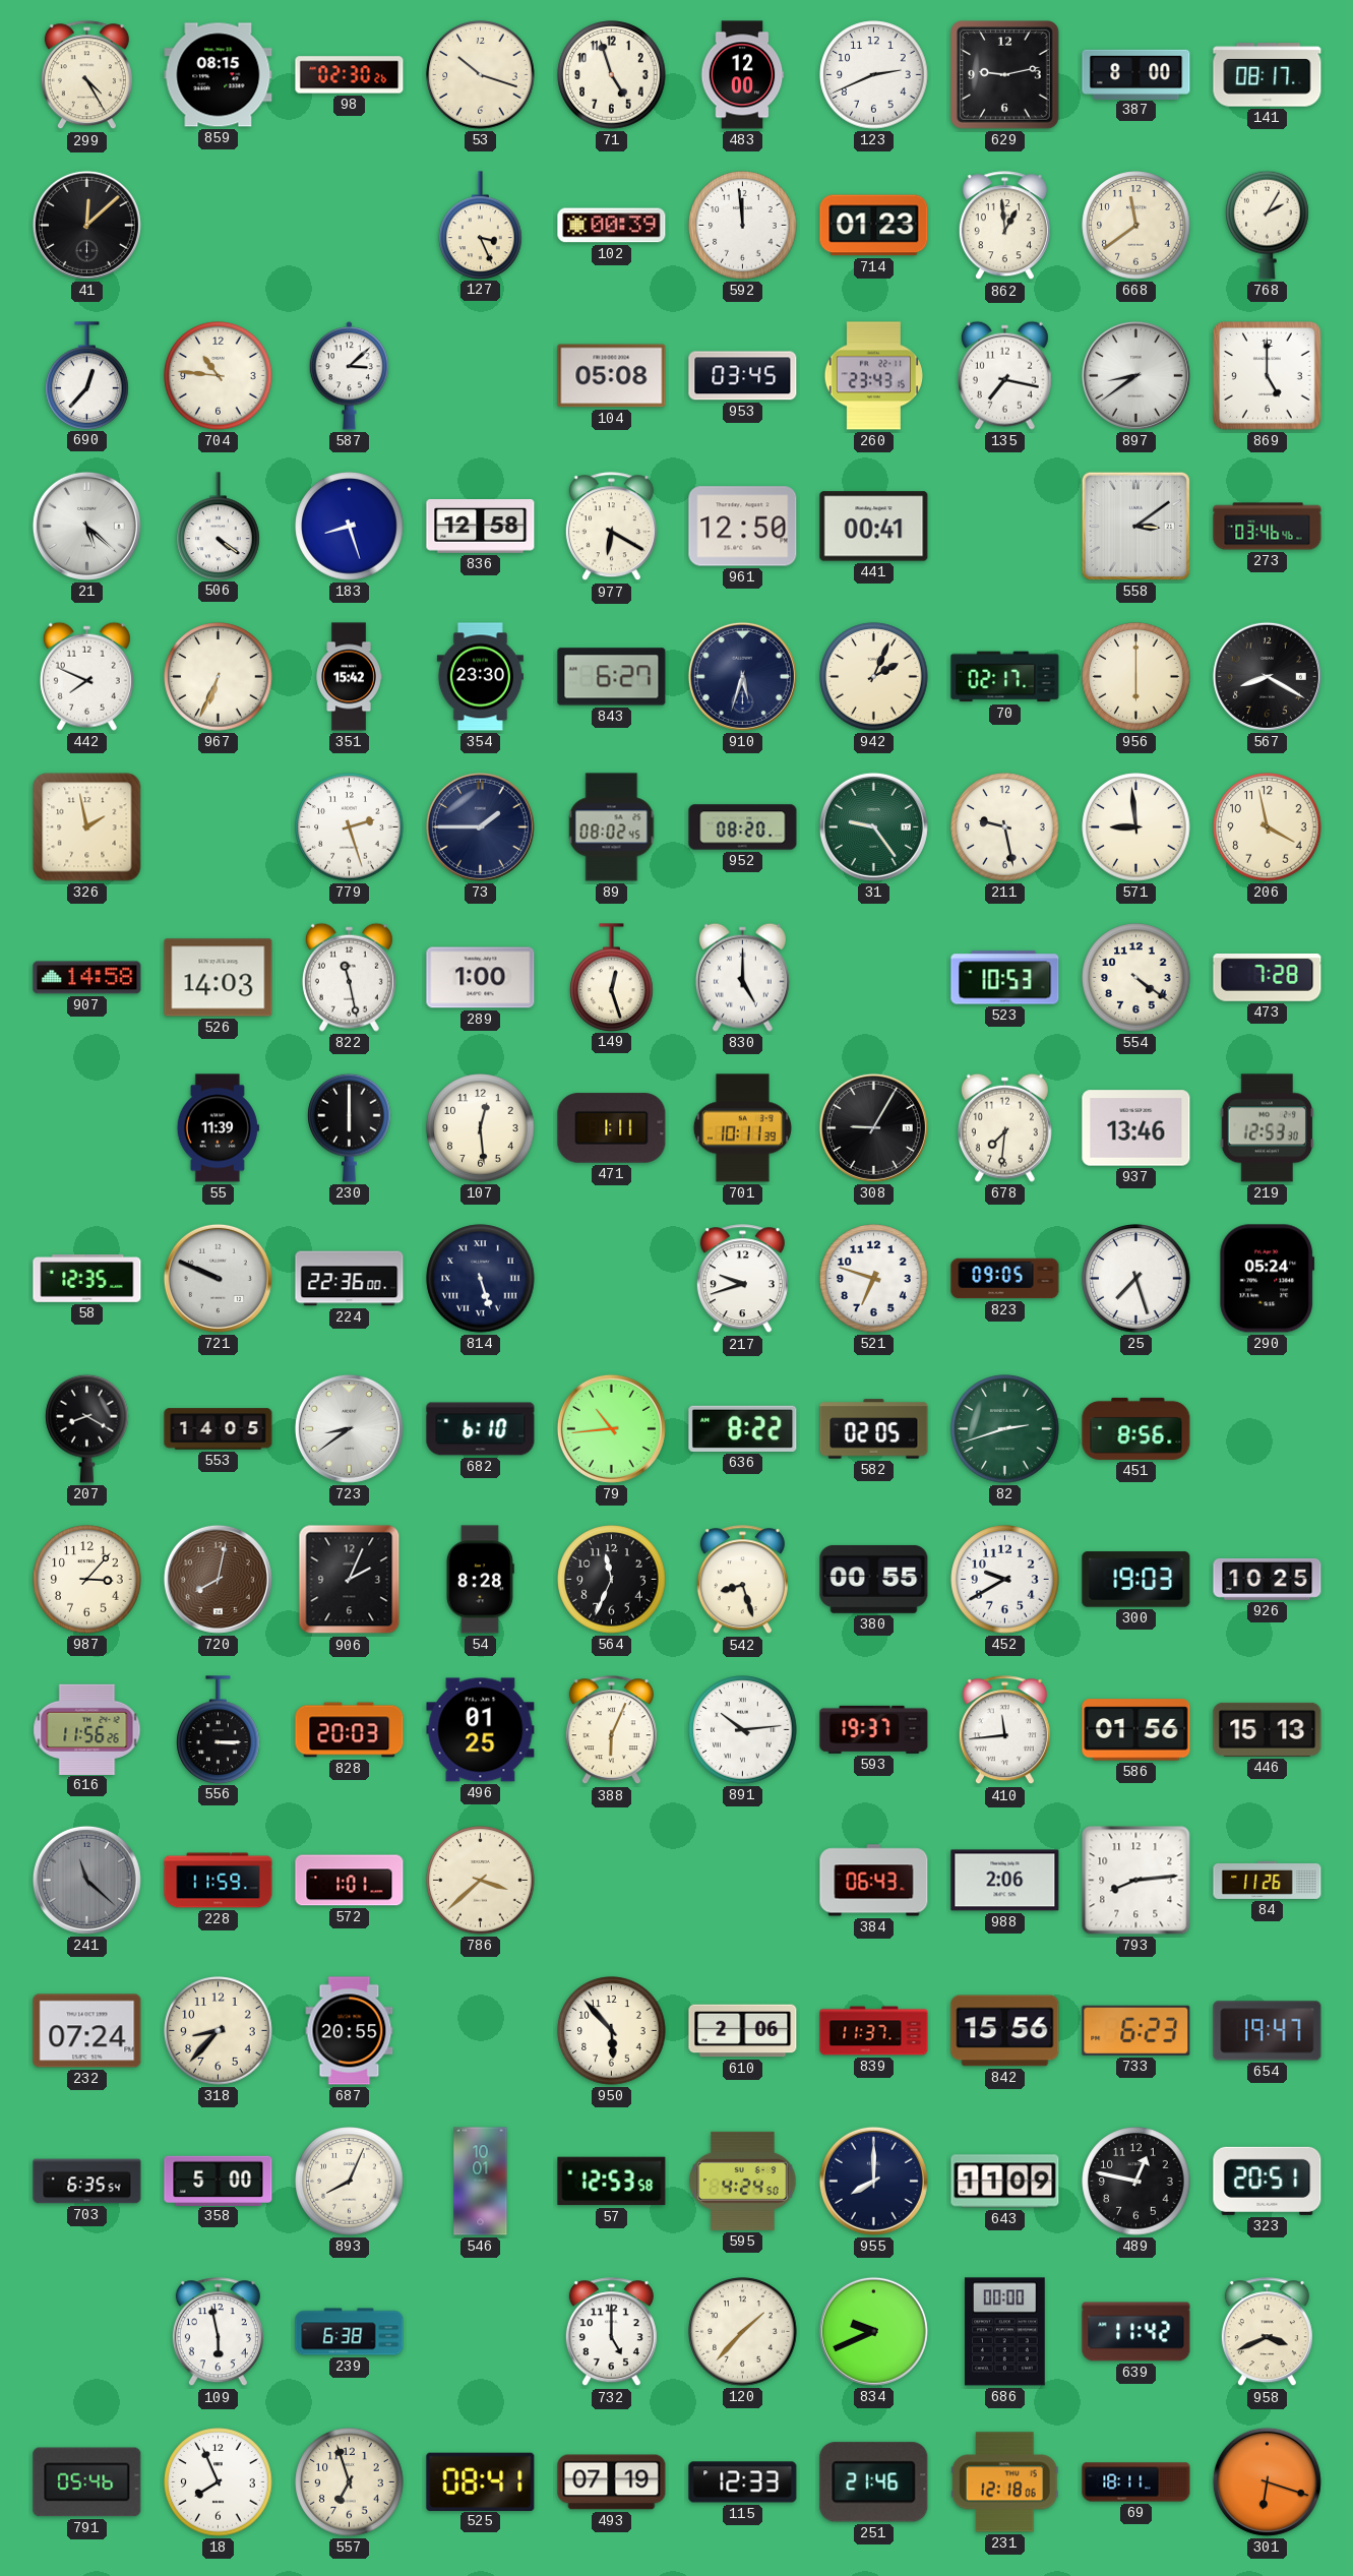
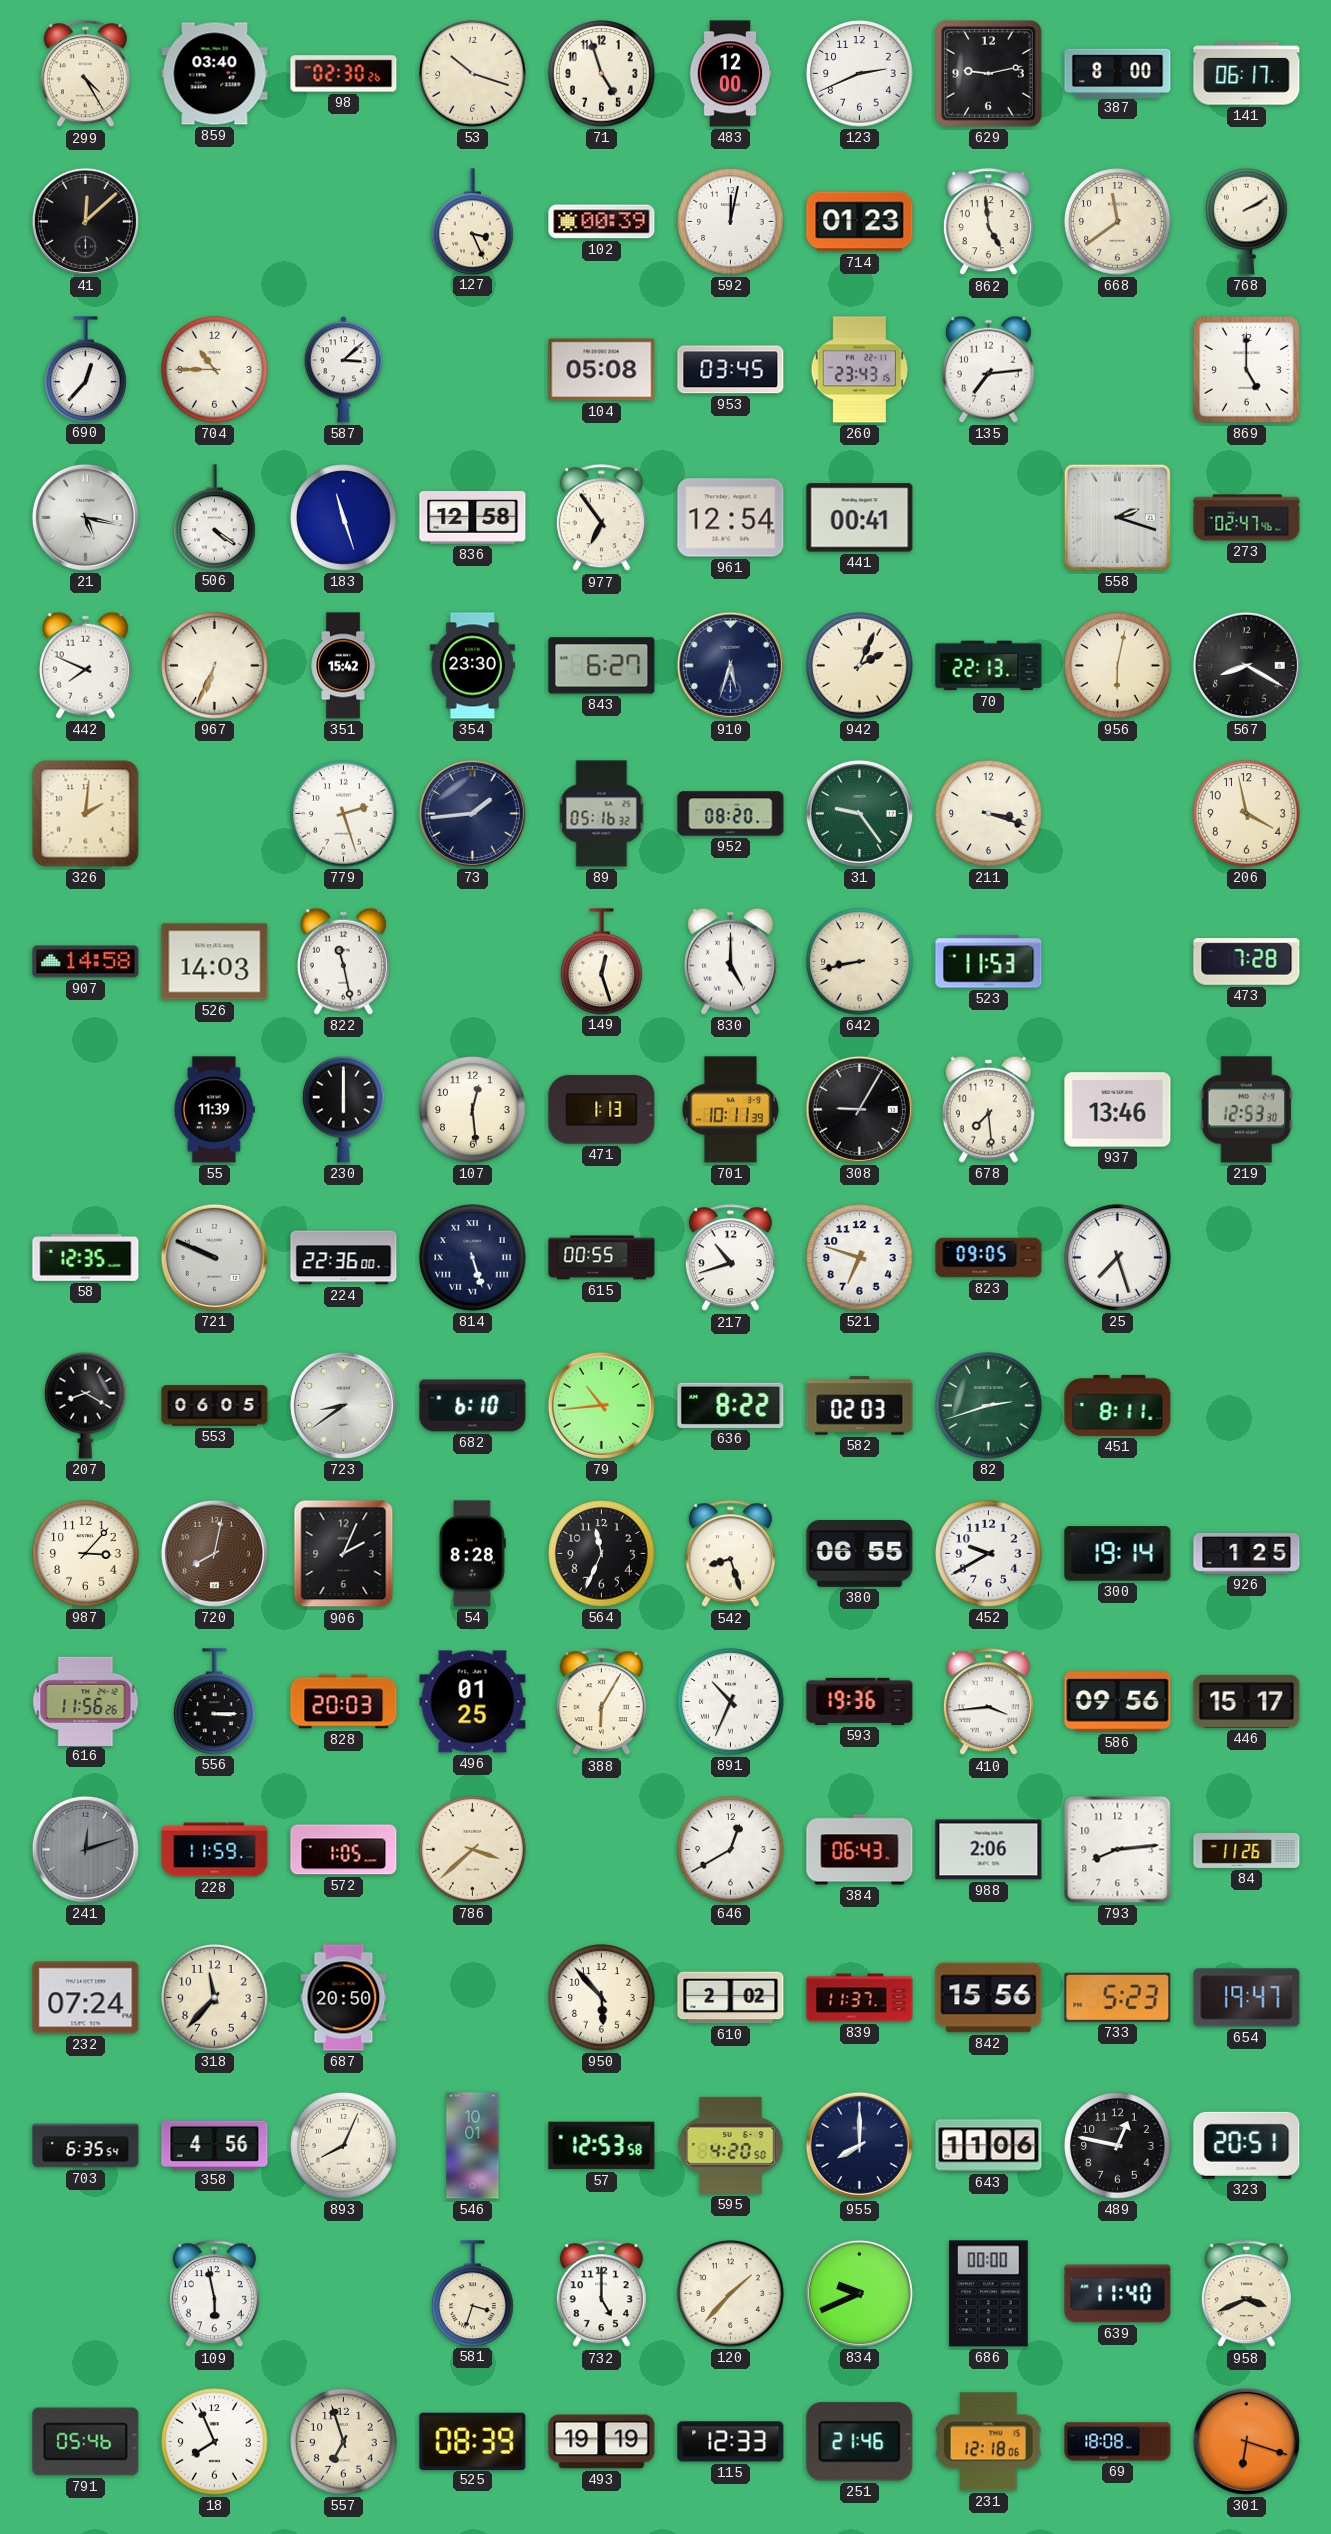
859: 08:15 -> 03:40 (215, 74)
141: 08:17 -> 06:17 (1247, 74)
592: 11:59 -> 12:02 (731, 222)
862: 12:59 -> 4:59 (988, 222)
768: 2:05 -> 2:10 (1247, 221)
704: 10:46 -> 10:45 (215, 370)
135: 7:17 -> 7:14 (988, 369)
897: 8:39 -> none (1135, 375)
21: 5:22 -> 5:17 (85, 517)
183: 8:27 -> 11:27 (344, 518)
977: 6:20 -> 6:54 (601, 518)
961: 12:50 -> 12:54 (731, 518)
558: 3:09 -> 2:18 (1117, 517)
273: 03:46 -> 02:47 (1247, 518)
70: 02:17 -> 22:13 (989, 666)
956: 6:00 -> 6:02 (1118, 666)
326: 1:58 -> 2:01 (86, 814)
73: 1:45 -> 1:44 (472, 813)
89: 08:02 -> 05:16 (602, 814)
211: 9:28 -> 3:18 (989, 814)
571: 8:59 -> none (1136, 827)
289: 1:00 -> none (481, 978)
642: none -> 8:43 (860, 962)
523: 10:53 -> 11:53 (989, 962)
554: 4:21 -> none (1136, 978)
471: 1:11 -> 1:13 (602, 1110)
678: 7:31 -> 7:29 (988, 1109)
615: none -> 00:55 (602, 1258)
217: 9:42 -> 10:42 (730, 1258)
290: 05:24 -> none (1268, 1279)
553: 14:05 -> 06:05 (215, 1406)
582: 02:05 -> 02:03 (860, 1406)
451: 8:56 -> 8:11 (1118, 1405)
380: 00:55 -> 06:55 (860, 1553)
300: 19:03 -> 19:14 (1118, 1554)
926: 10:25 -> 1:25 (1247, 1553)
388: 6:04 -> 6:05 (601, 1702)
891: 10:14 -> 10:34 (731, 1702)
593: 19:37 -> 19:36 (860, 1701)
410: 11:44 -> 3:44 (988, 1702)
586: 01:56 -> 09:56 (1118, 1702)
446: 15:13 -> 15:17 (1247, 1701)
241: 11:22 -> 12:12 (85, 1849)
572: 1:01 -> 1:05 (344, 1850)
646: none -> 12:40 (731, 1850)
318: 8:37 -> 11:37 (215, 1998)
687: 20:55 -> 20:50 (344, 1998)
610: 2:06 -> 2:02 (731, 1998)
733: 6:23 -> 5:23 (1118, 1997)
358: 5:00 -> 4:56 (215, 2145)
595: 4:24 -> 4:20 (731, 2145)
643: 11:09 -> 11:06 (989, 2146)
239: 6:38 -> none (350, 2332)
581: none -> 3:33 (473, 2293)
639: 11:42 -> 11:40 (1118, 2294)
525: 08:41 -> 08:39 (473, 2441)
493: 07:19 -> 19:19 (602, 2442)
69: 18:11 -> 18:08 (1118, 2442)
